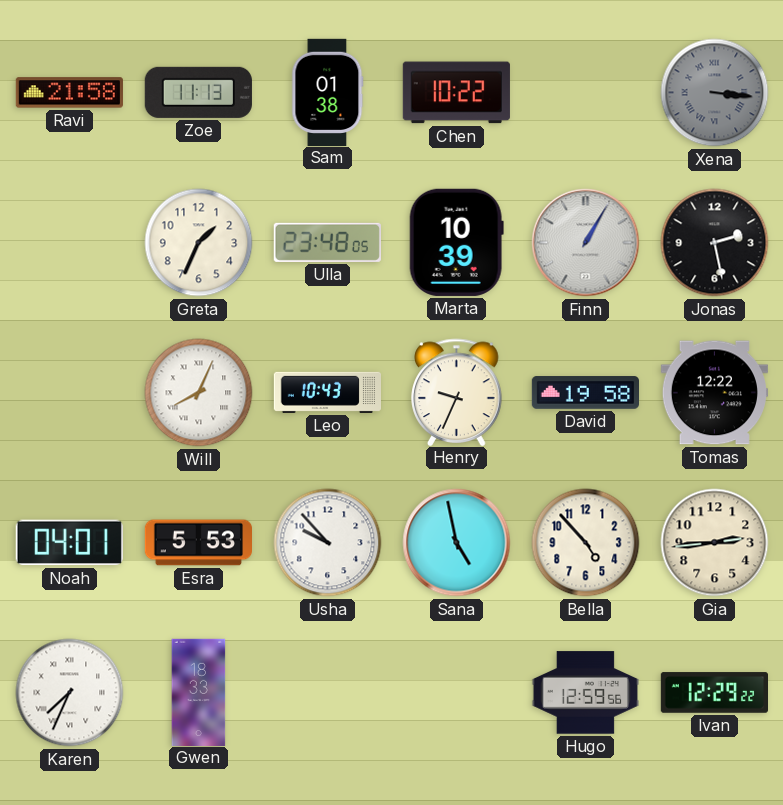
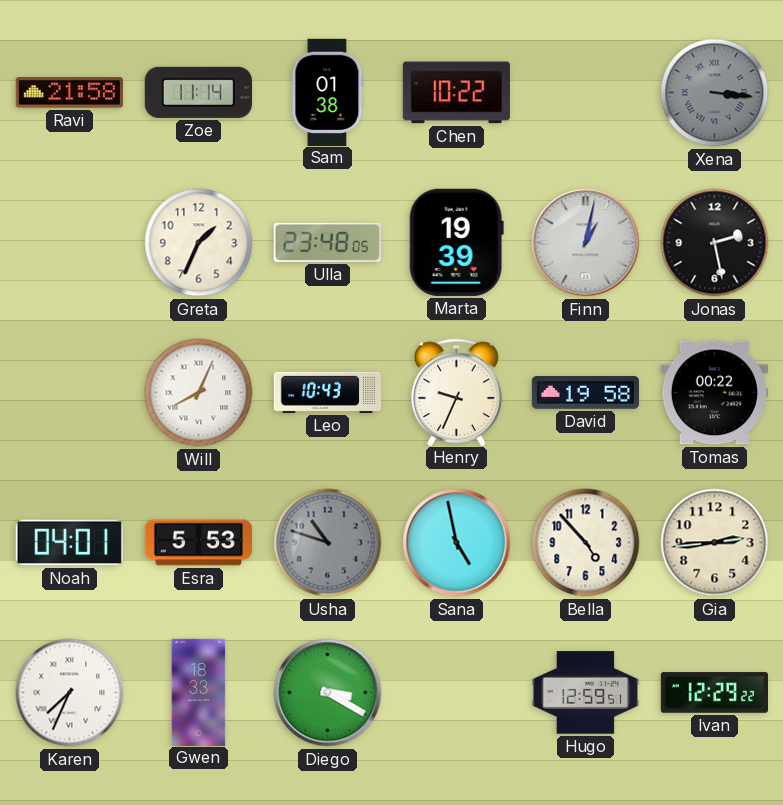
Zoe: 11:13 -> 11:14 (198, 92)
Marta: 10:39 -> 19:39 (456, 242)
Finn: 1:05 -> 1:02 (586, 243)
Tomas: 12:22 -> 00:22 (714, 393)
Usha: 9:53 -> 10:48 (328, 543)
Usha dial: white -> grey (328, 543)
Diego: none -> 3:20 (328, 693)
Hugo: 12:59:56 -> 12:59:51 (585, 693)
